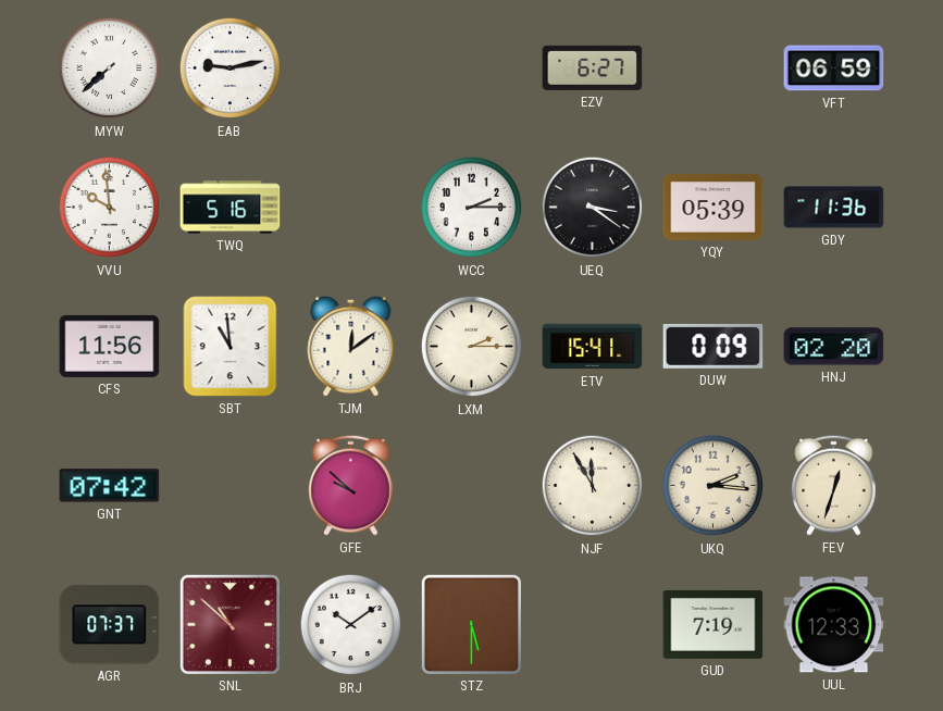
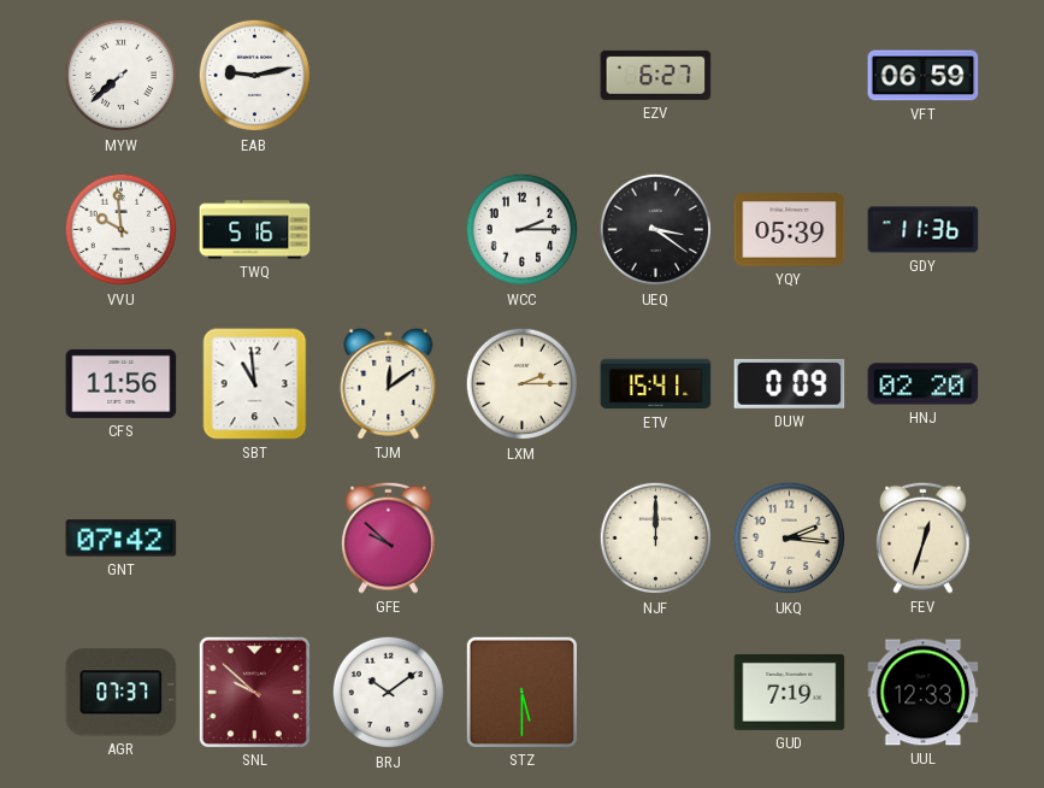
NJF: 11:55 -> 12:00 (656, 539)
SNL: 10:52 -> 9:52 (254, 692)
